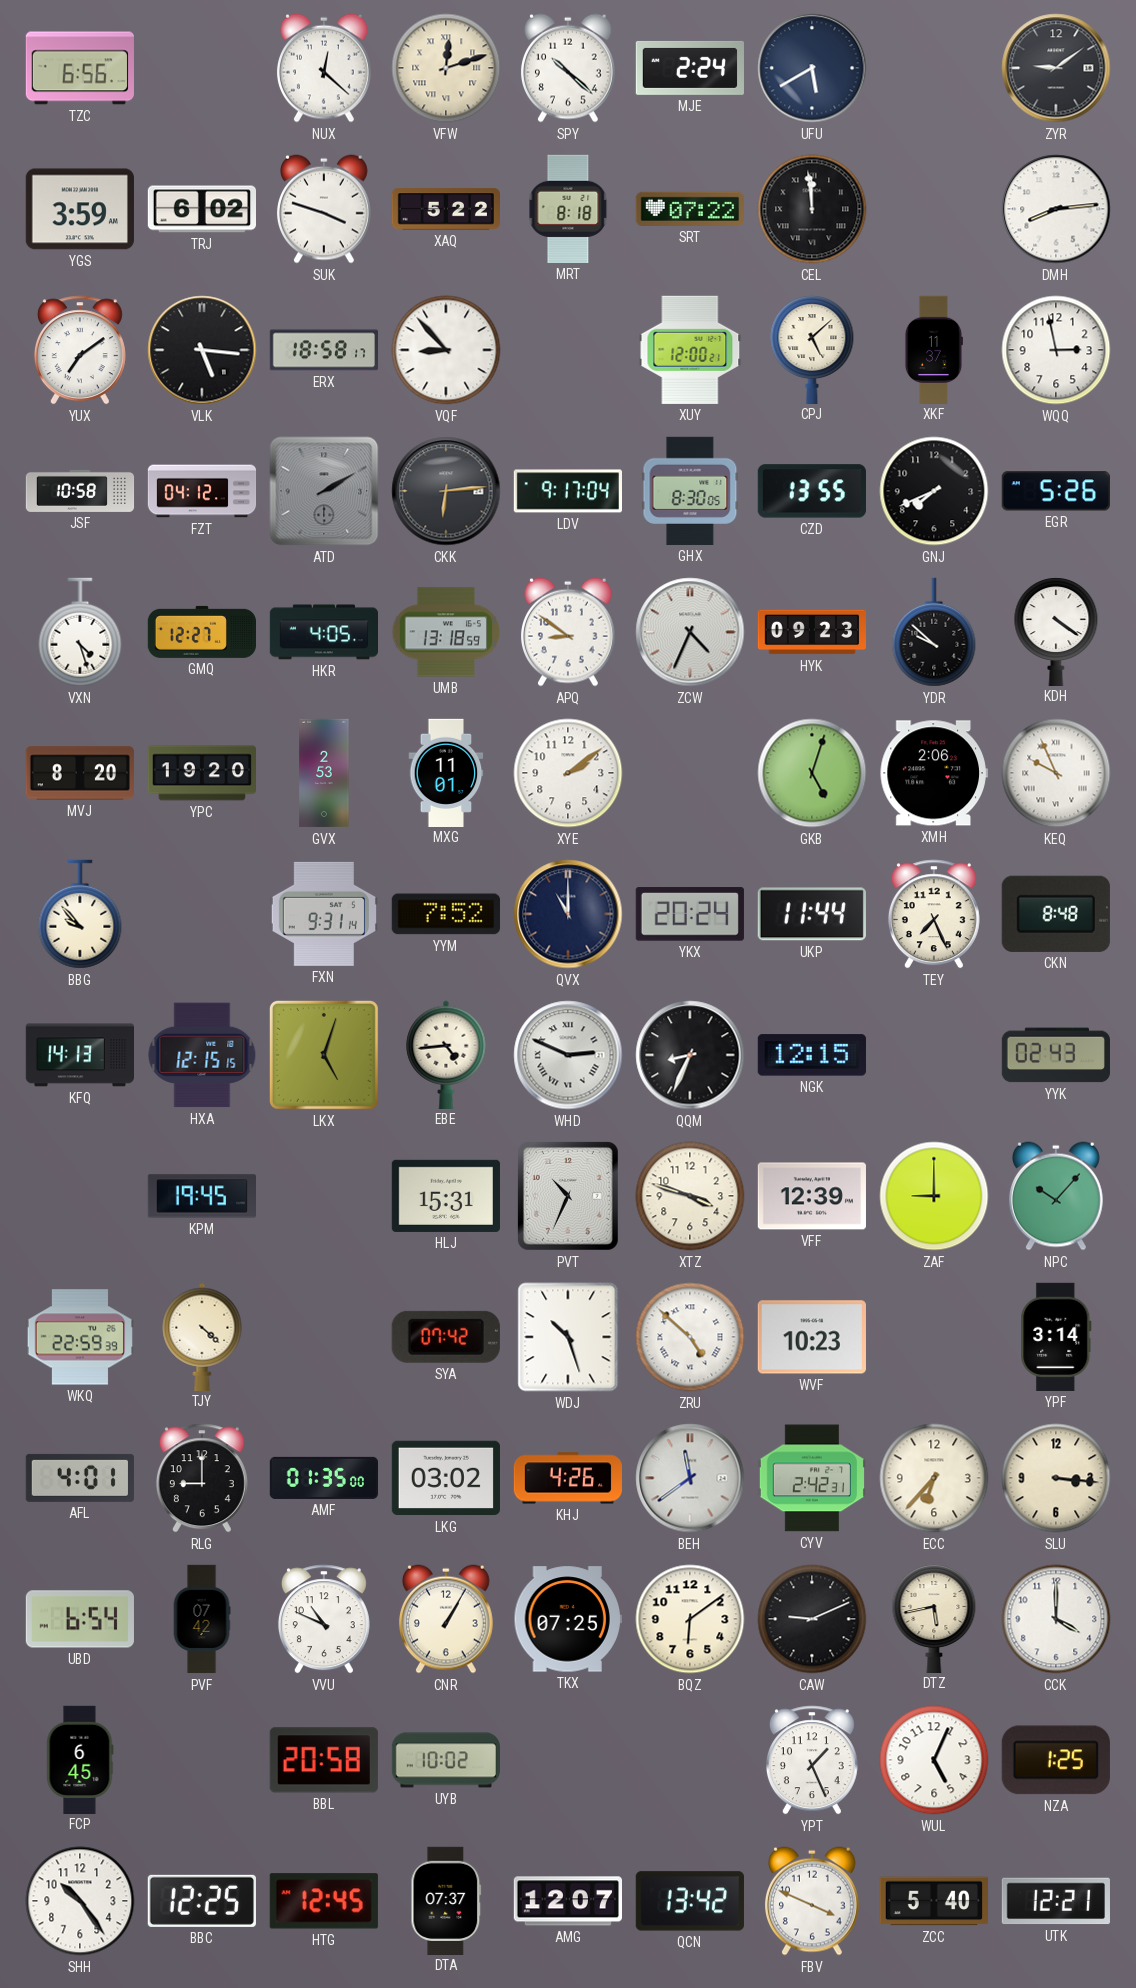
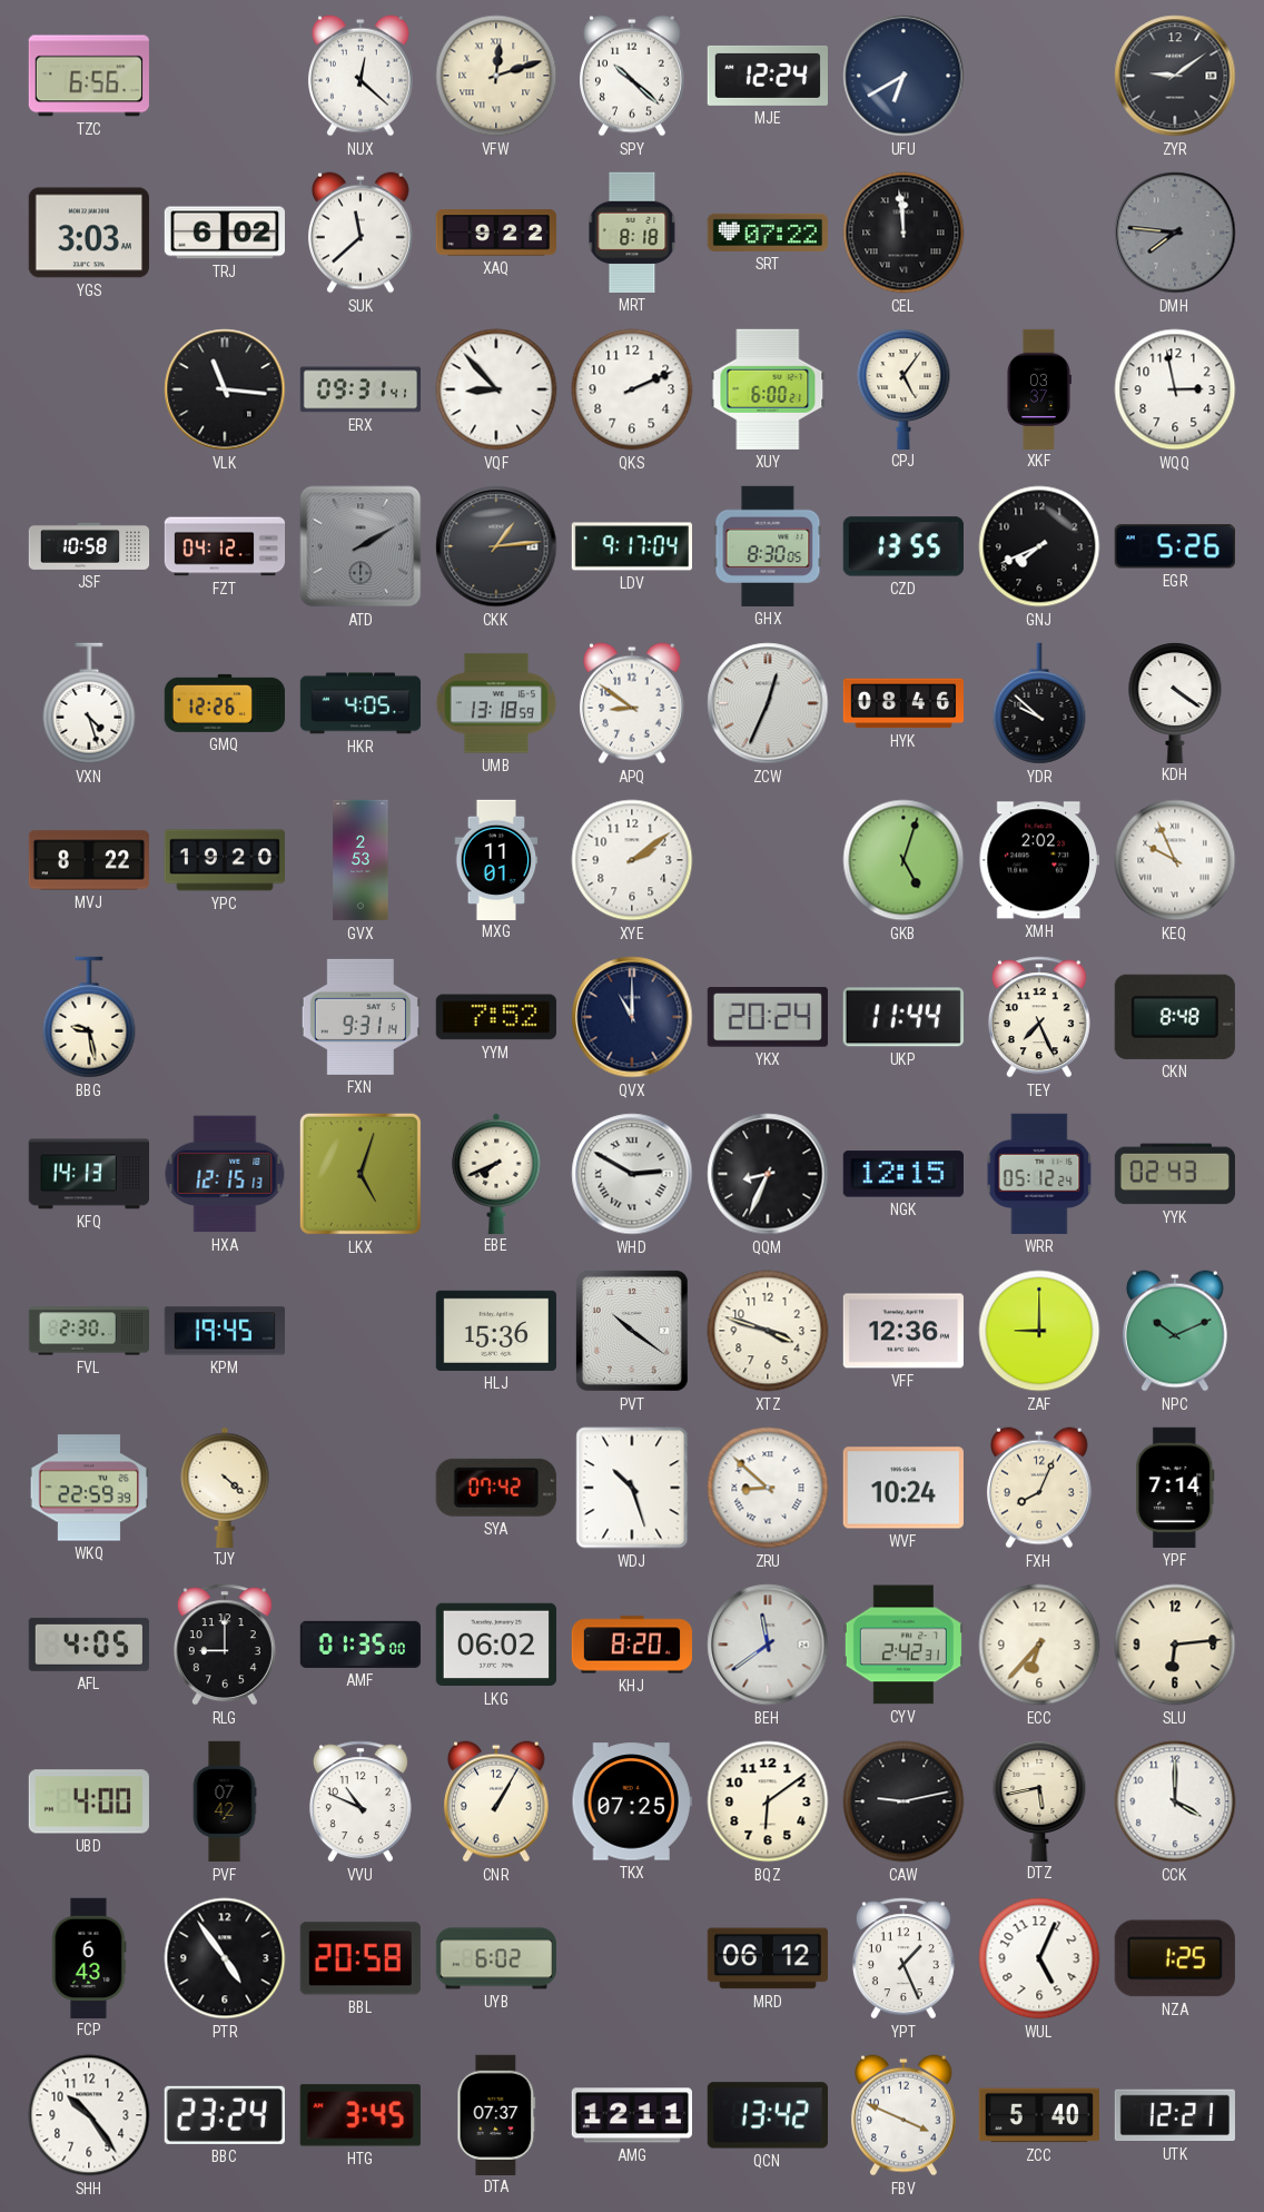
MJE: 2:24 -> 12:24 (767, 76)
UFU: 5:40 -> 6:40 (903, 76)
YGS: 3:59 -> 3:03 (89, 233)
SUK: 3:48 -> 11:38 (361, 233)
XAQ: 5:22 -> 9:22 (495, 233)
DMH: 8:14 -> 7:46 (1175, 233)
DMH dial: white -> grey (1175, 233)
YUX: 7:09 -> none (80, 350)
VLK: 5:16 -> 11:16 (225, 389)
ERX: 18:58 -> 09:31 (359, 389)
QKS: none -> 2:11 (632, 389)
XUY: 12:00 -> 6:00 (768, 389)
CPJ: 5:08 -> 5:06 (903, 388)
XKF: 11:37 -> 03:37 (1038, 388)
CKK: 6:14 -> 1:14 (496, 546)
GMQ: 12:27 -> 12:26 (224, 703)
ZCW: 4:34 -> 12:34 (768, 703)
HYK: 09:23 -> 08:46 (902, 703)
MVJ: 8:20 -> 8:22 (89, 860)
XMH: 2:06 -> 2:02 (1039, 860)
BBG: 9:53 -> 9:28 (89, 1017)
HXA: 12:15:15 -> 12:15:13 (225, 1174)
EBE: 4:44 -> 7:41 (496, 1173)
WHD: 2:49 -> 2:50 (632, 1174)
WRR: none -> 05:12 (1039, 1174)
FVL: none -> 2:30 (88, 1331)
HLJ: 15:31 -> 15:36 (496, 1331)
PVT: 10:34 -> 10:21 (632, 1331)
VFF: 12:39 -> 12:36 (903, 1331)
NPC: 10:07 -> 10:11 (1175, 1331)
ZRU: 4:52 -> 8:52 (768, 1488)
WVF: 10:23 -> 10:24 (903, 1488)
FXH: none -> 8:04 (1039, 1488)
YPF: 3:14 -> 7:14 (1175, 1488)
AFL: 4:01 -> 4:05 (89, 1645)
LKG: 03:02 -> 06:02 (496, 1645)
KHJ: 4:26 -> 8:20 (632, 1645)
SLU: 3:16 -> 6:14 (1175, 1645)
UBD: 6:54 -> 4:00 (88, 1801)
CAW: 9:11 -> 9:13 (903, 1801)
FCP: 6:45 -> 6:43 (89, 1957)
PTR: none -> 4:54 (225, 1958)
UYB: 10:02 -> 6:02 (495, 1958)
MRD: none -> 06:12 (768, 1958)
BBC: 12:25 -> 23:24 (225, 2115)
HTG: 12:45 -> 3:45 (361, 2115)
AMG: 12:07 -> 12:11 (631, 2115)
